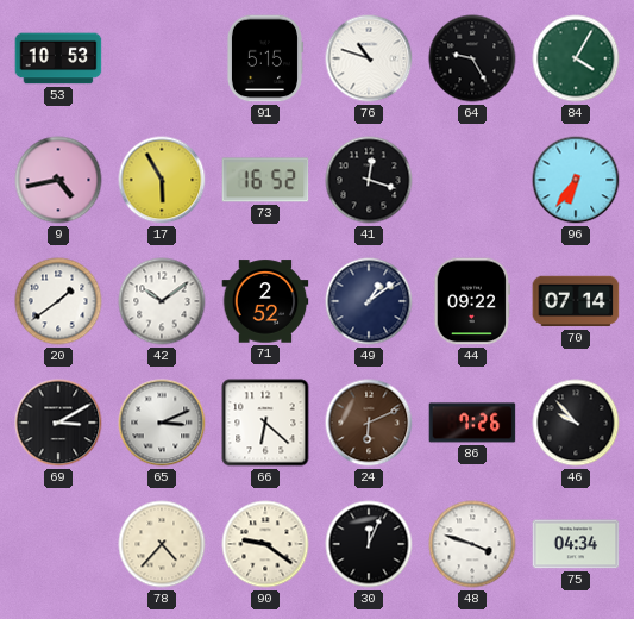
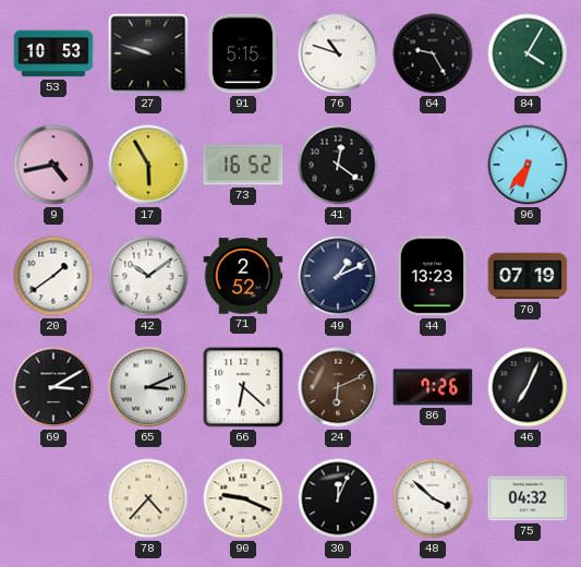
27: none -> 9:48 (148, 53)
41: 12:18 -> 12:21 (338, 165)
49: 1:09 -> 1:11 (338, 276)
44: 09:22 -> 13:23 (433, 276)
70: 07:14 -> 07:19 (528, 276)
46: 9:53 -> 7:04 (528, 387)
90: 9:21 -> 9:19 (243, 498)
48: 3:48 -> 3:52 (433, 498)
75: 04:34 -> 04:32 (528, 498)
